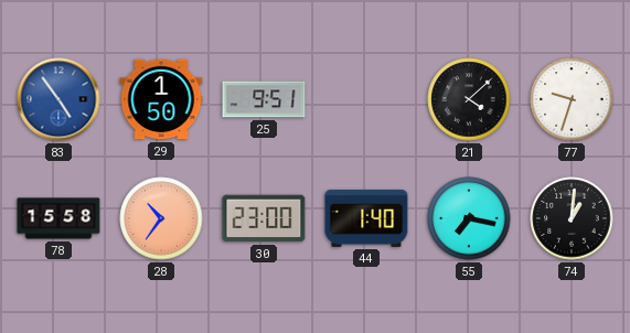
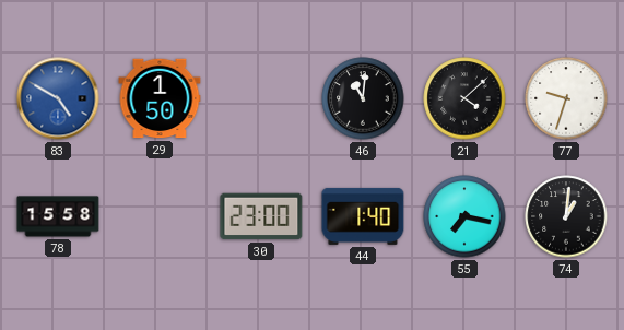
83: 4:54 -> 4:50 (58, 98)
25: 9:51 -> none (264, 99)
46: none -> 11:01 (363, 98)
28: 10:36 -> none (161, 218)
